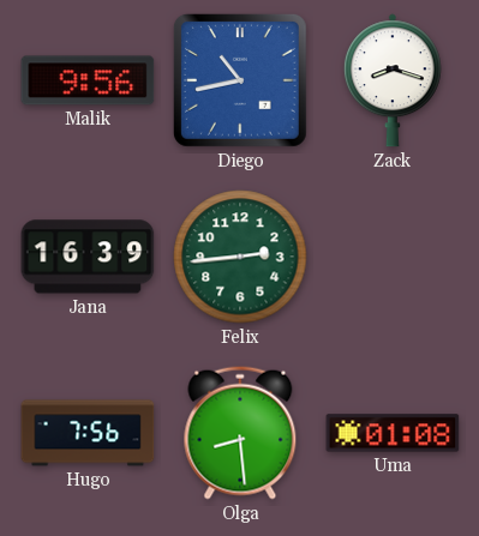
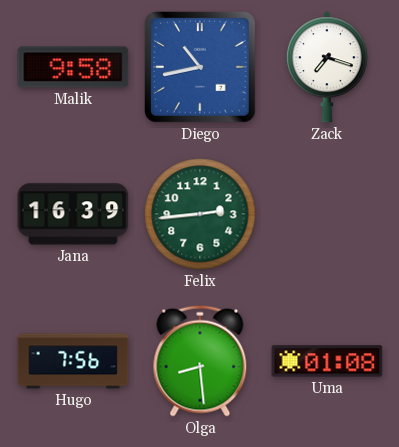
Malik: 9:56 -> 9:58 (73, 67)
Zack: 8:18 -> 7:18 (327, 67)
